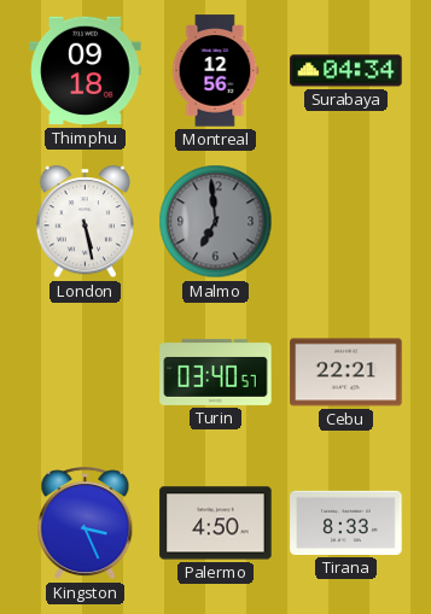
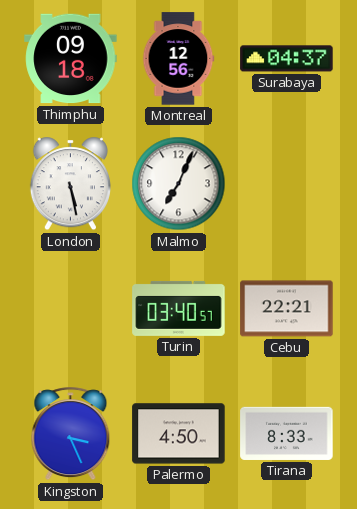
Surabaya: 04:34 -> 04:37 (287, 59)
Malmo: 6:59 -> 7:04 (179, 184)
Malmo dial: grey -> white (179, 184)
